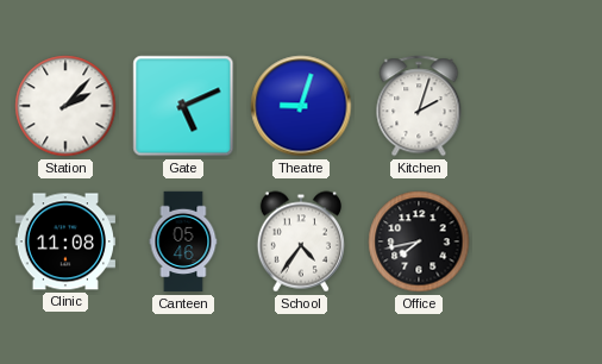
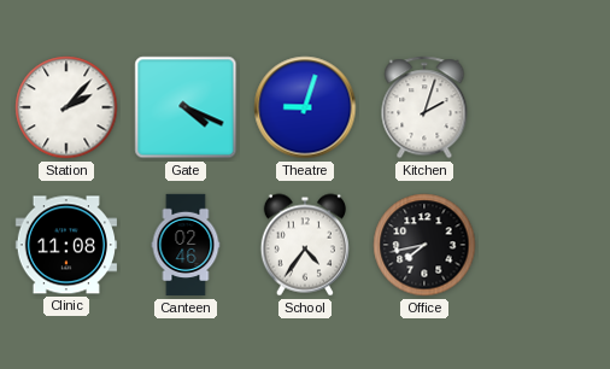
Gate: 5:11 -> 4:19 (186, 107)
Canteen: 05:46 -> 02:46 (186, 245)
